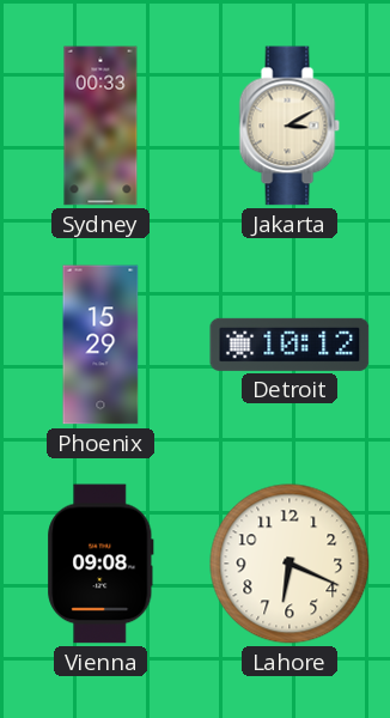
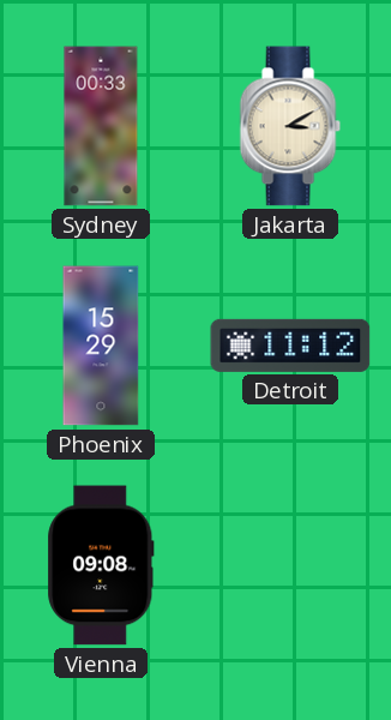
Detroit: 10:12 -> 11:12 (290, 346)
Lahore: 6:19 -> none (290, 564)
